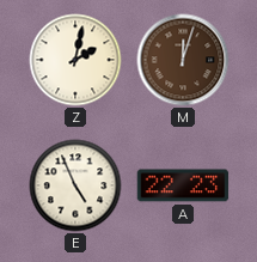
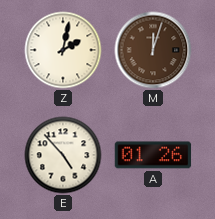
E: 4:56 -> 4:53 (63, 155)
A: 22:23 -> 01:26 (153, 155)
